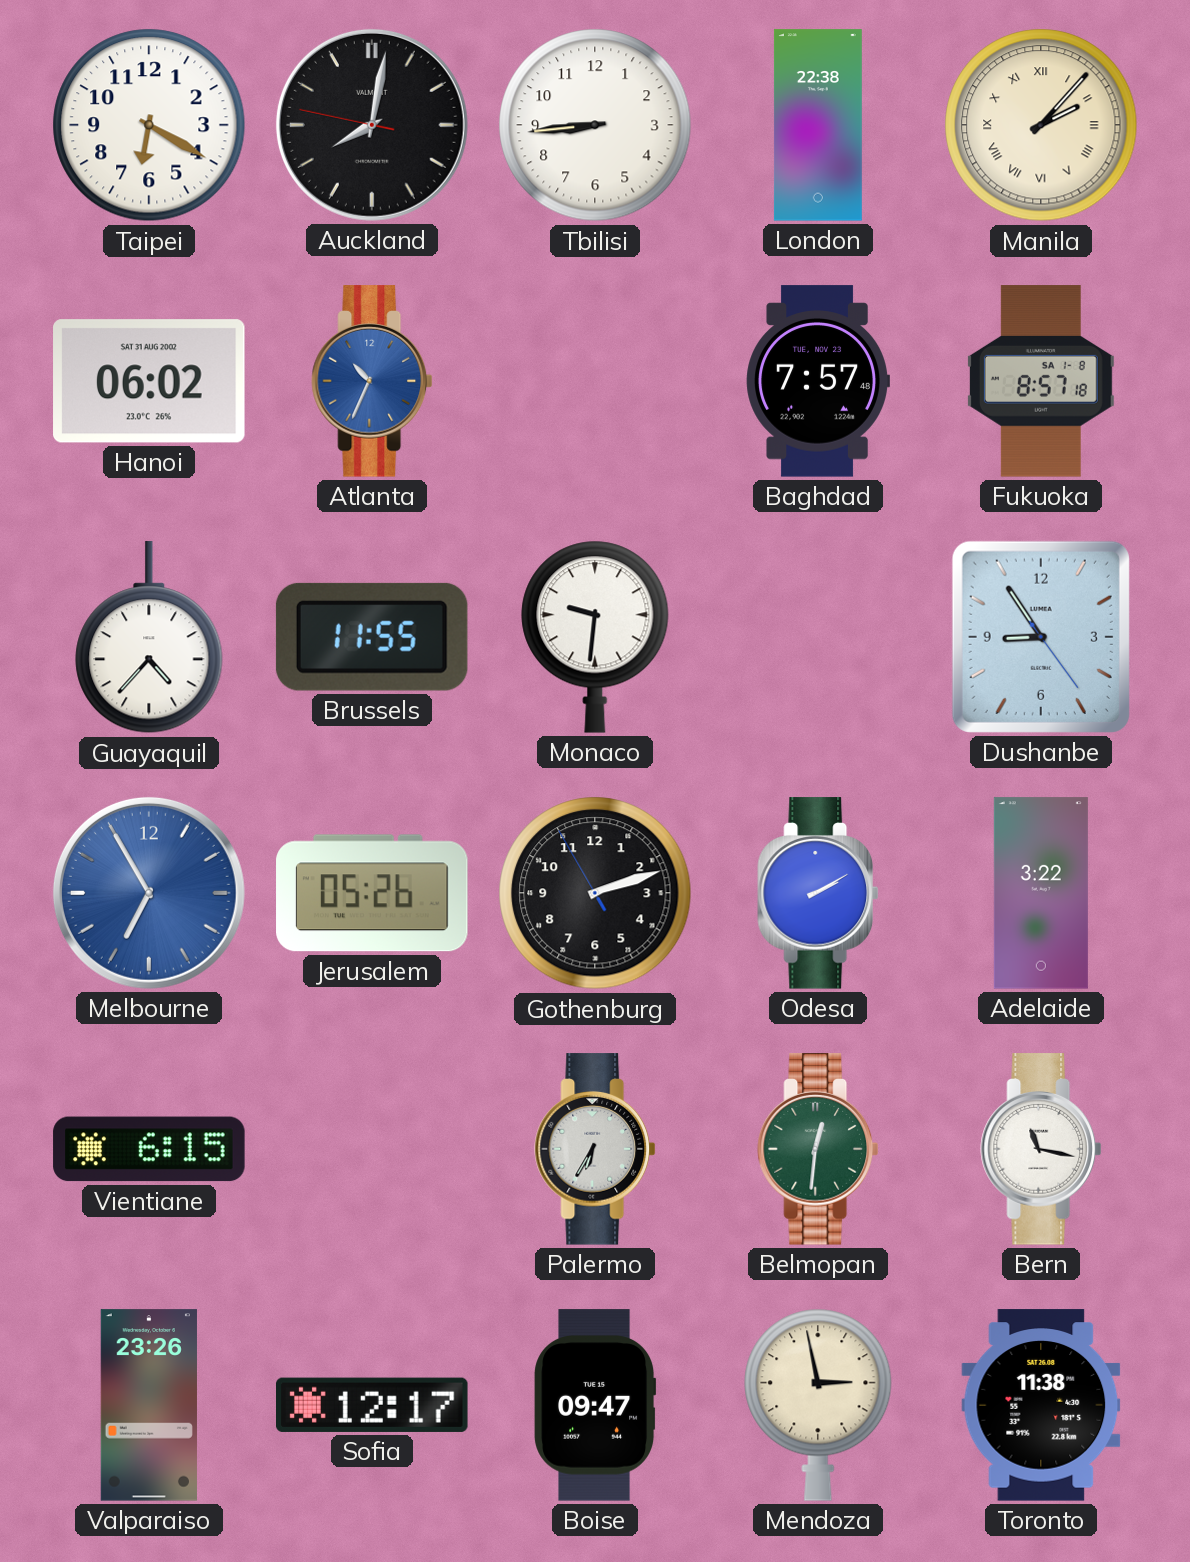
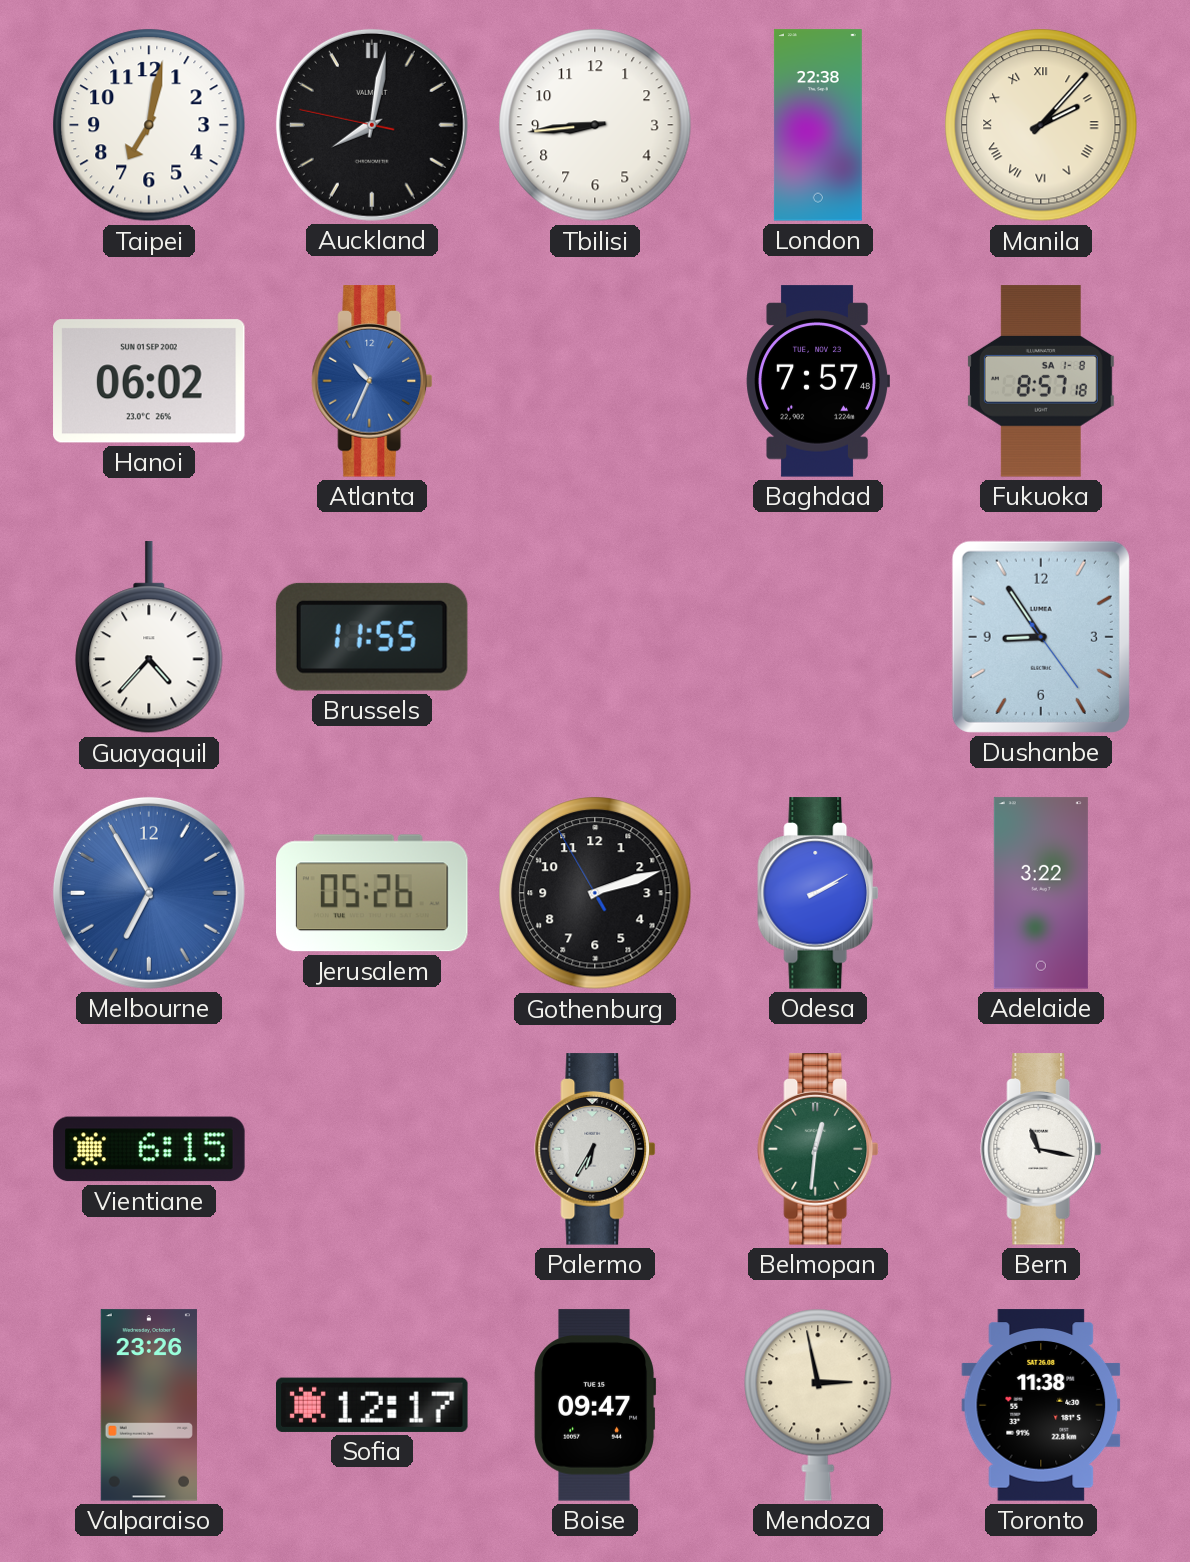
Taipei: 6:20 -> 7:02 (149, 125)
Hanoi date: SAT 31 AUG 2002 -> SUN 01 SEP 2002 (149, 381)
Monaco: 9:31 -> none (595, 637)
